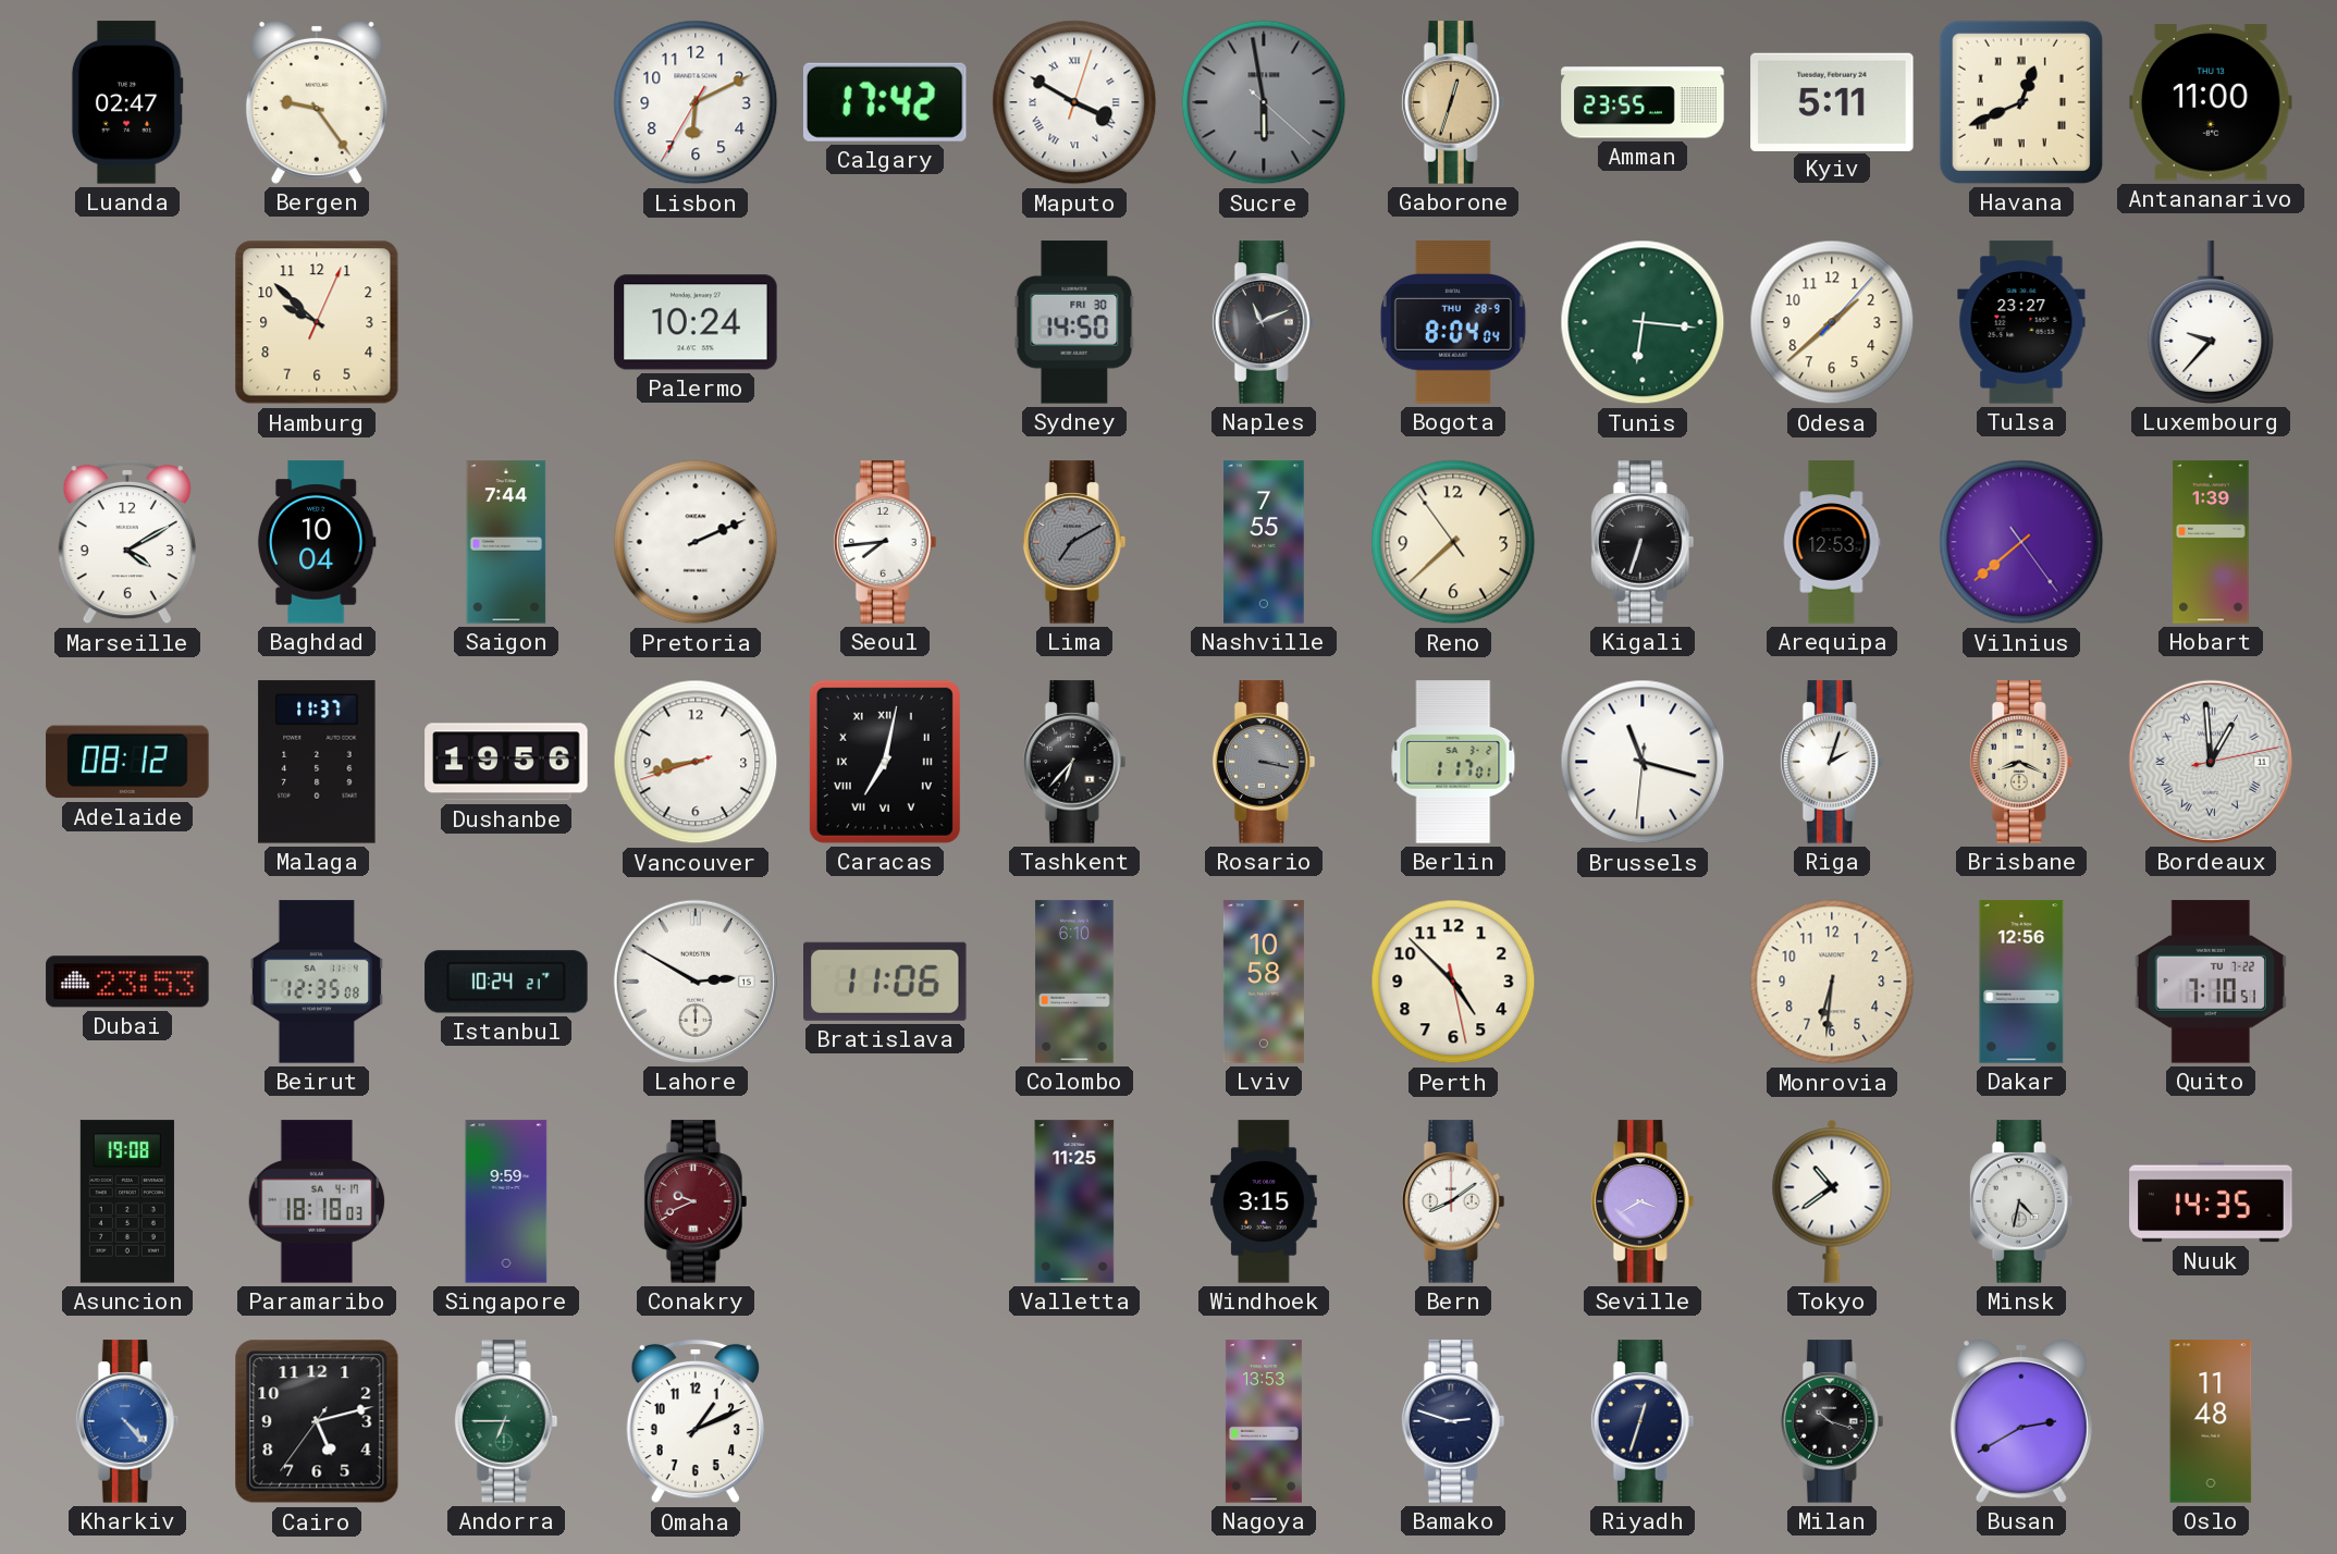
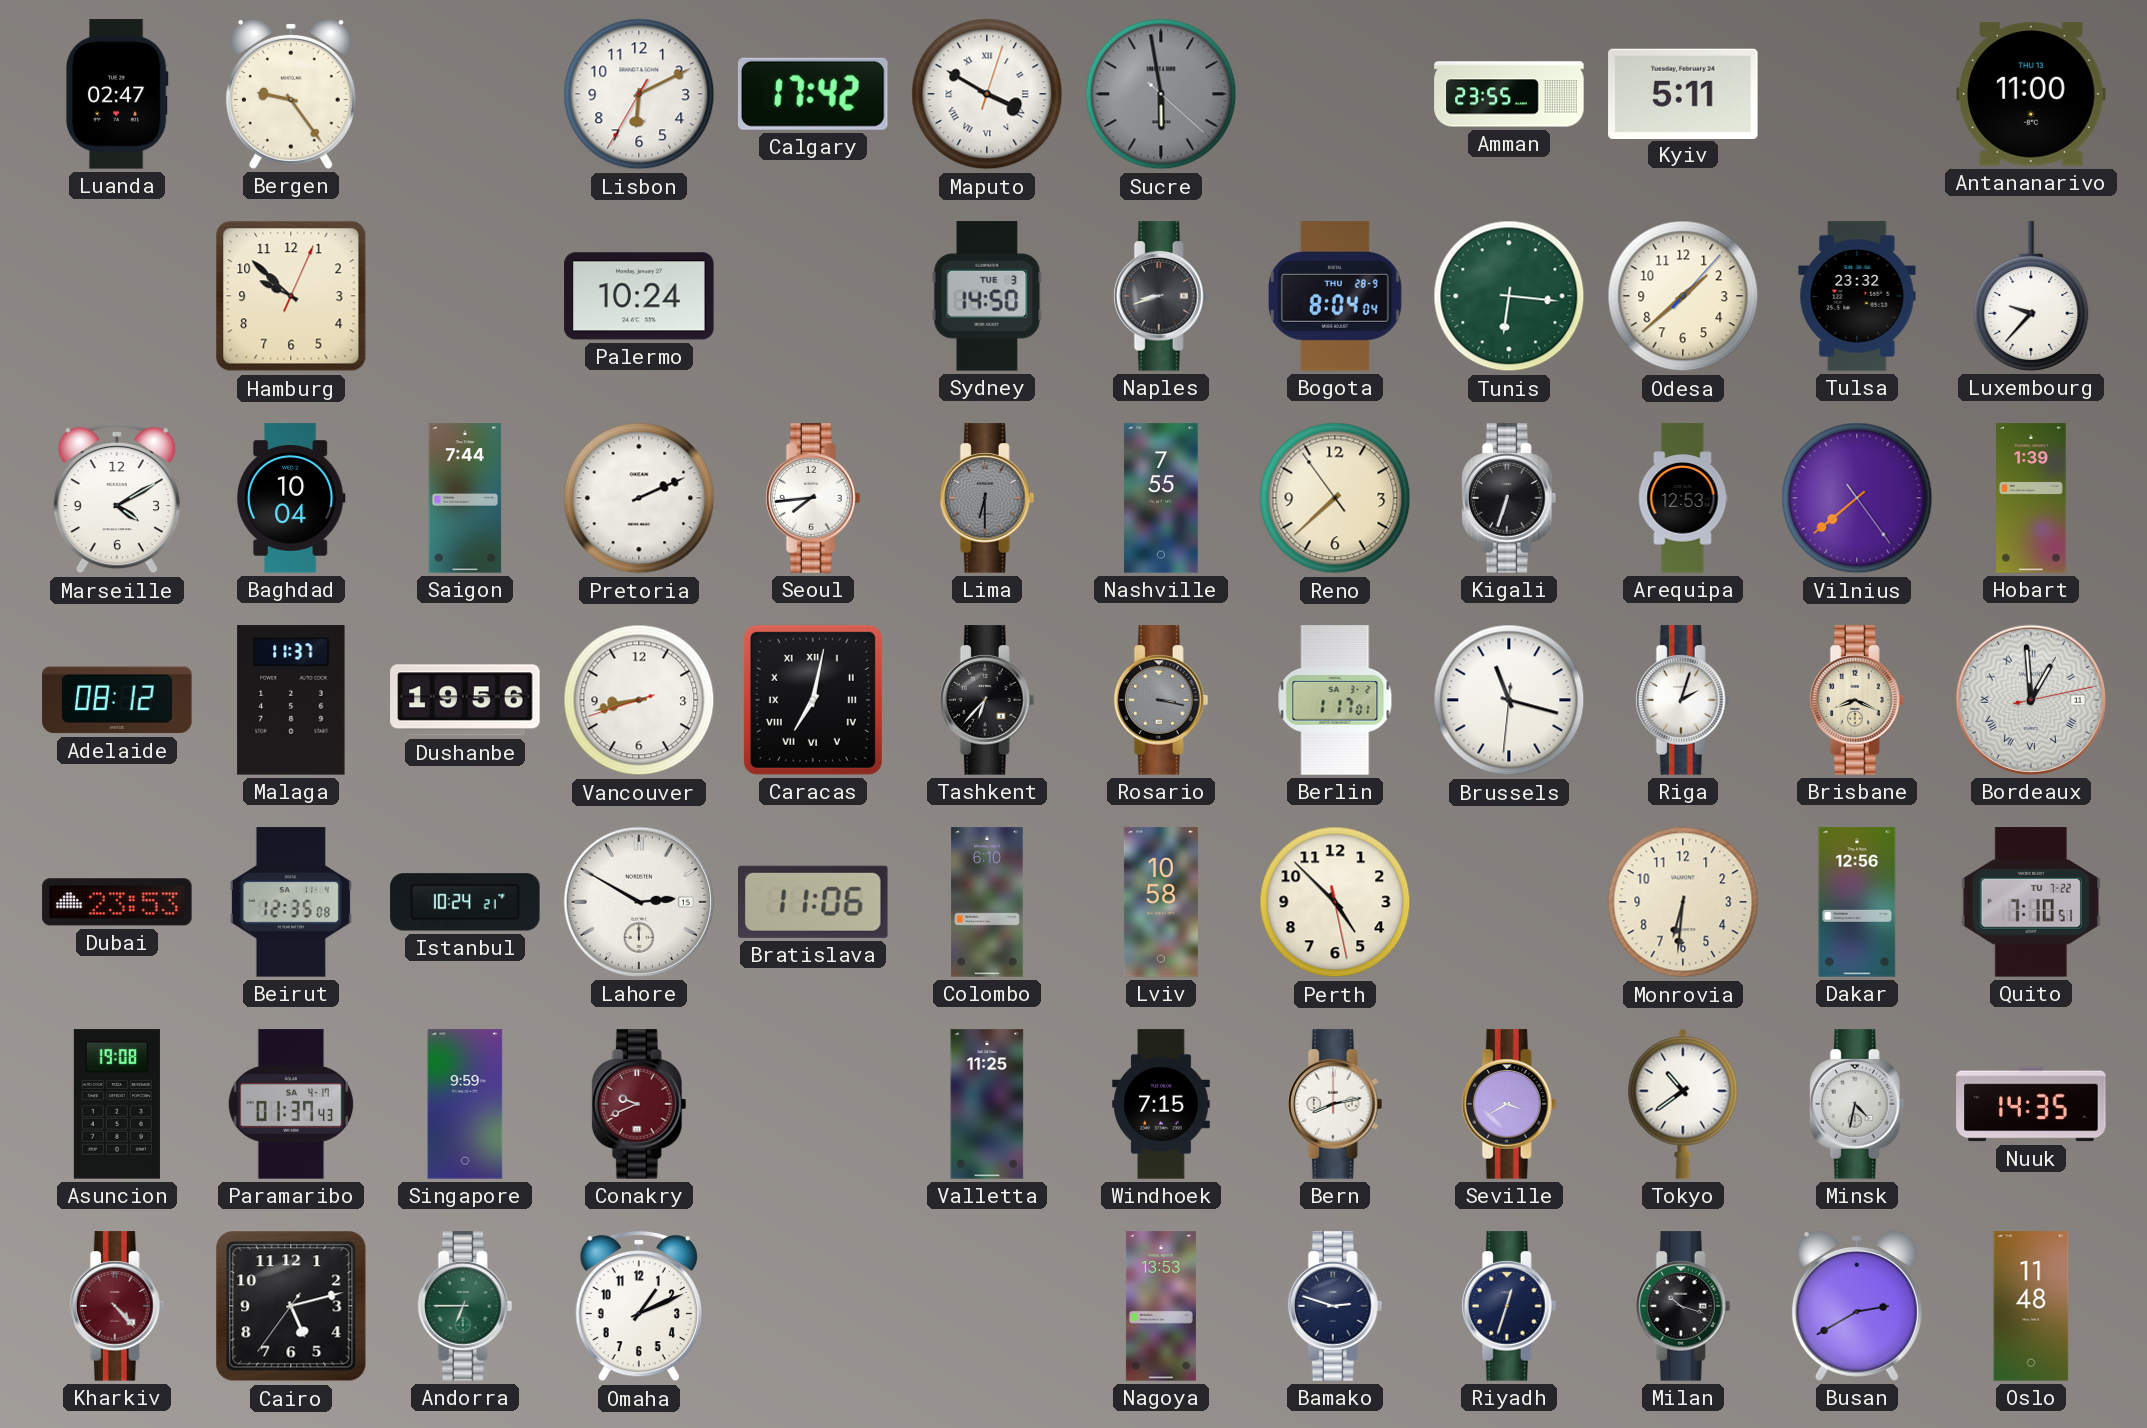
Gaborone: 12:33 -> none (1453, 102)
Havana: 12:41 -> none (2021, 102)
Sydney date: FRI 30 -> TUE 3 (987, 296)
Naples: 11:11 -> 8:42 (1161, 296)
Tulsa: 23:27 -> 23:32 (1857, 296)
Lima: 7:10 -> 6:30 (987, 498)
Paramaribo: 18:18 -> 01:37 (291, 1104)
Windhoek: 3:15 -> 7:15 (1161, 1104)
Bern: 8:09 -> 8:13 (1335, 1104)
Kharkiv dial: blue -> burgundy (117, 1306)
